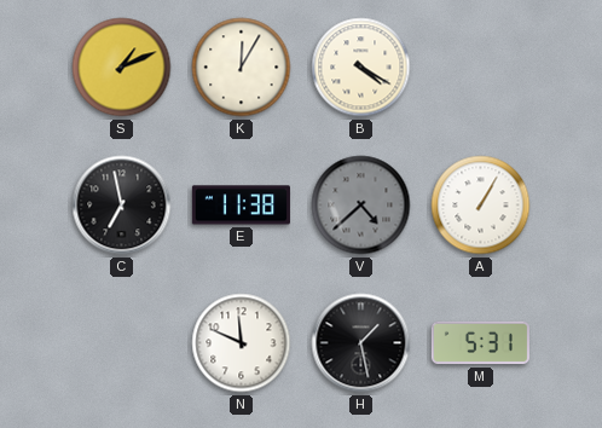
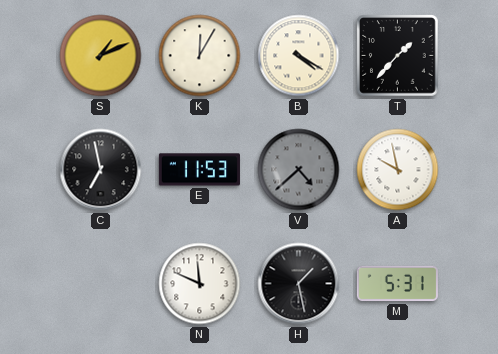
T: none -> 1:37 (398, 56)
E: 11:38 -> 11:53 (199, 170)
A: 1:05 -> 9:58 (398, 170)
